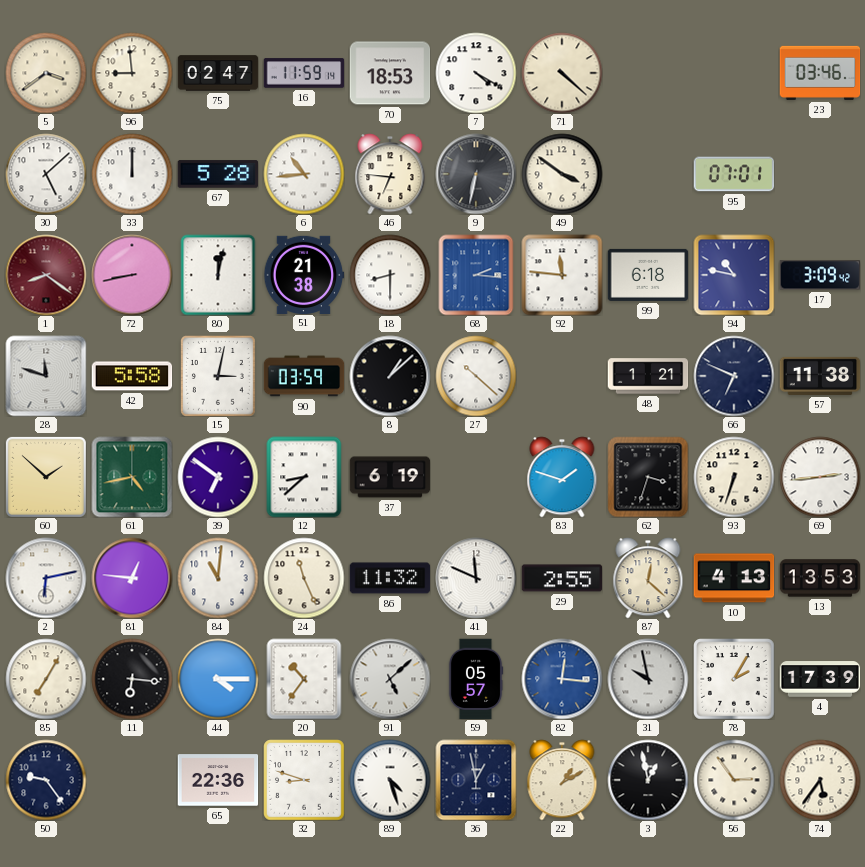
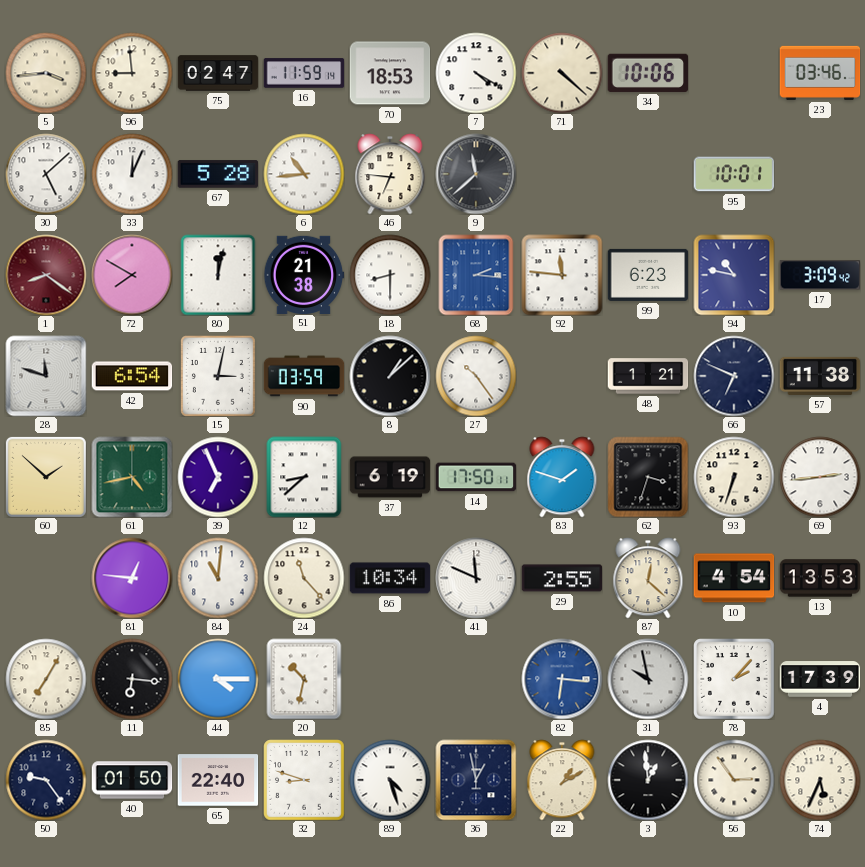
5: 3:39 -> 3:44 (46, 73)
34: none -> 10:06 (648, 73)
33: 12:00 -> 12:04 (132, 174)
9: 6:32 -> 11:38 (476, 174)
49: 3:51 -> none (562, 174)
95: 07:01 -> 10:01 (734, 174)
72: 8:43 -> 7:50 (132, 275)
99: 6:18 -> 6:23 (648, 275)
42: 5:58 -> 6:54 (132, 376)
27: 10:22 -> 10:24 (476, 376)
39: 6:51 -> 6:56 (218, 477)
14: none -> 17:50 (476, 477)
2: 6:13 -> none (46, 578)
24: 11:26 -> 11:23 (304, 578)
86: 11:32 -> 10:34 (390, 578)
10: 4:13 -> 4:54 (734, 578)
20: 10:36 -> 10:32 (304, 679)
91: 5:08 -> none (390, 679)
59: 05:57 -> none (476, 679)
82: 12:16 -> 6:16 (562, 679)
78: 2:05 -> 2:07 (734, 679)
40: none -> 01:50 (132, 780)
65: 22:36 -> 22:40 (218, 780)
3: 12:58 -> 12:59 (648, 780)
74: 5:36 -> 5:34 (820, 780)
